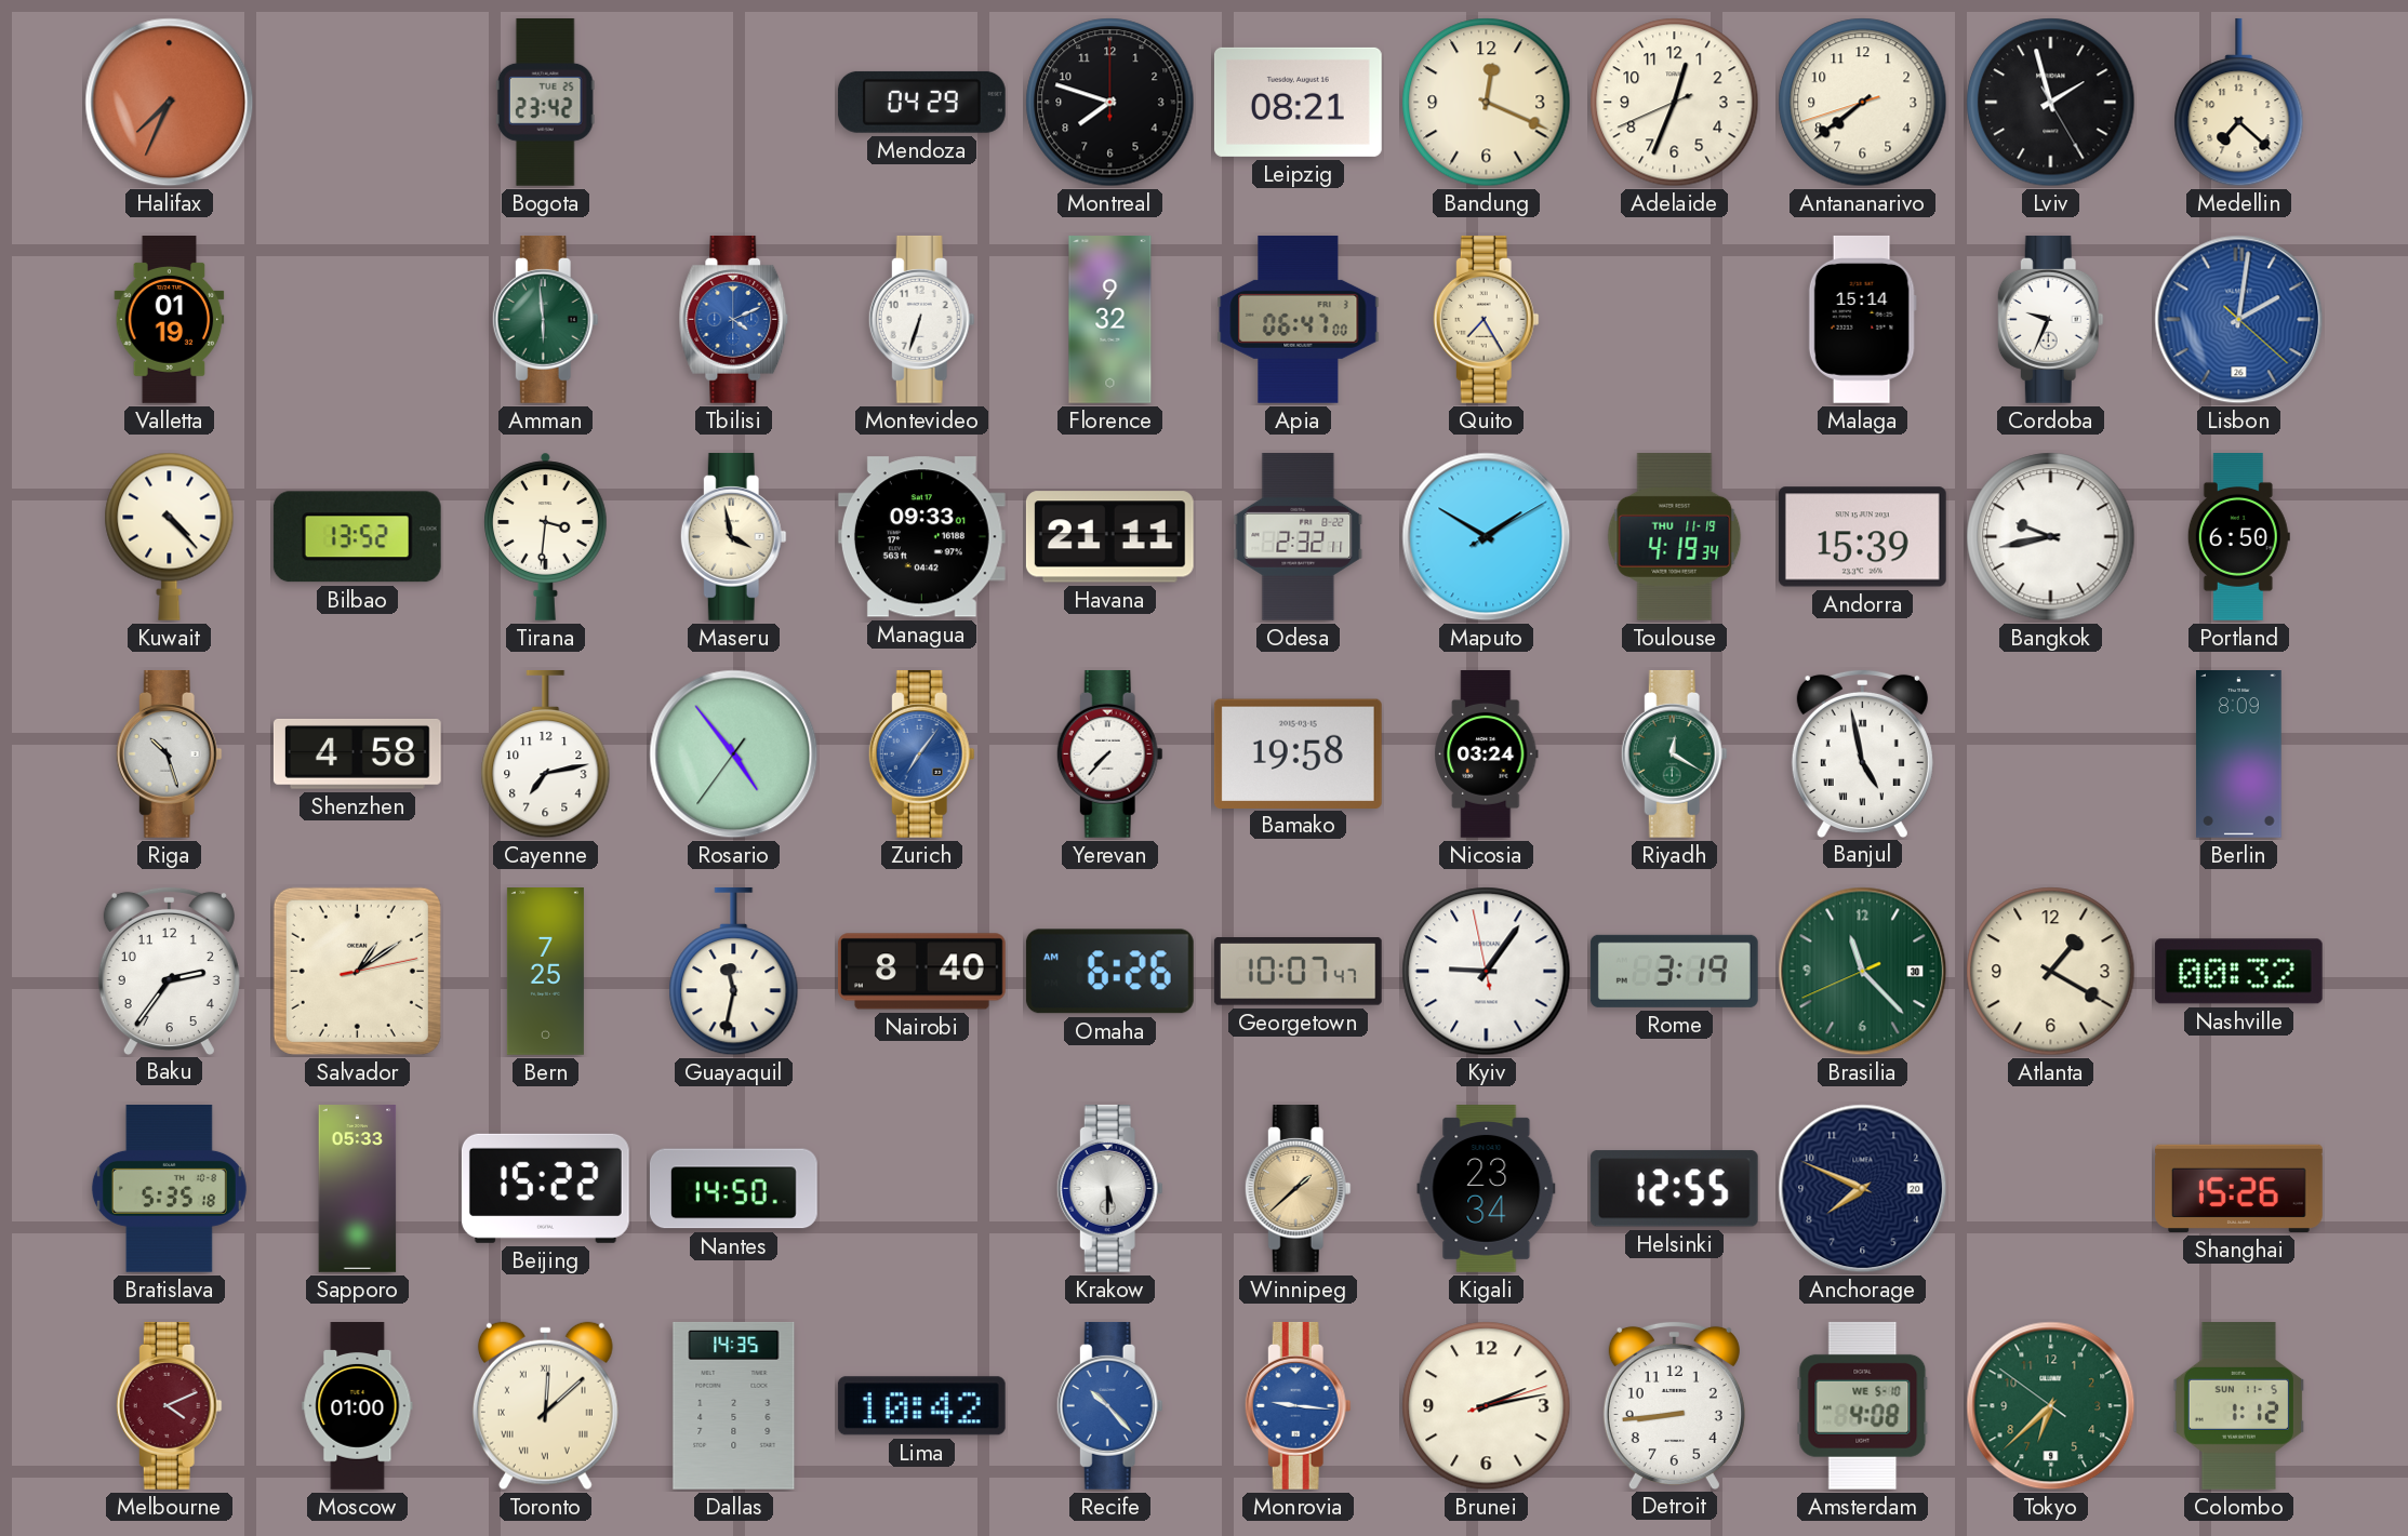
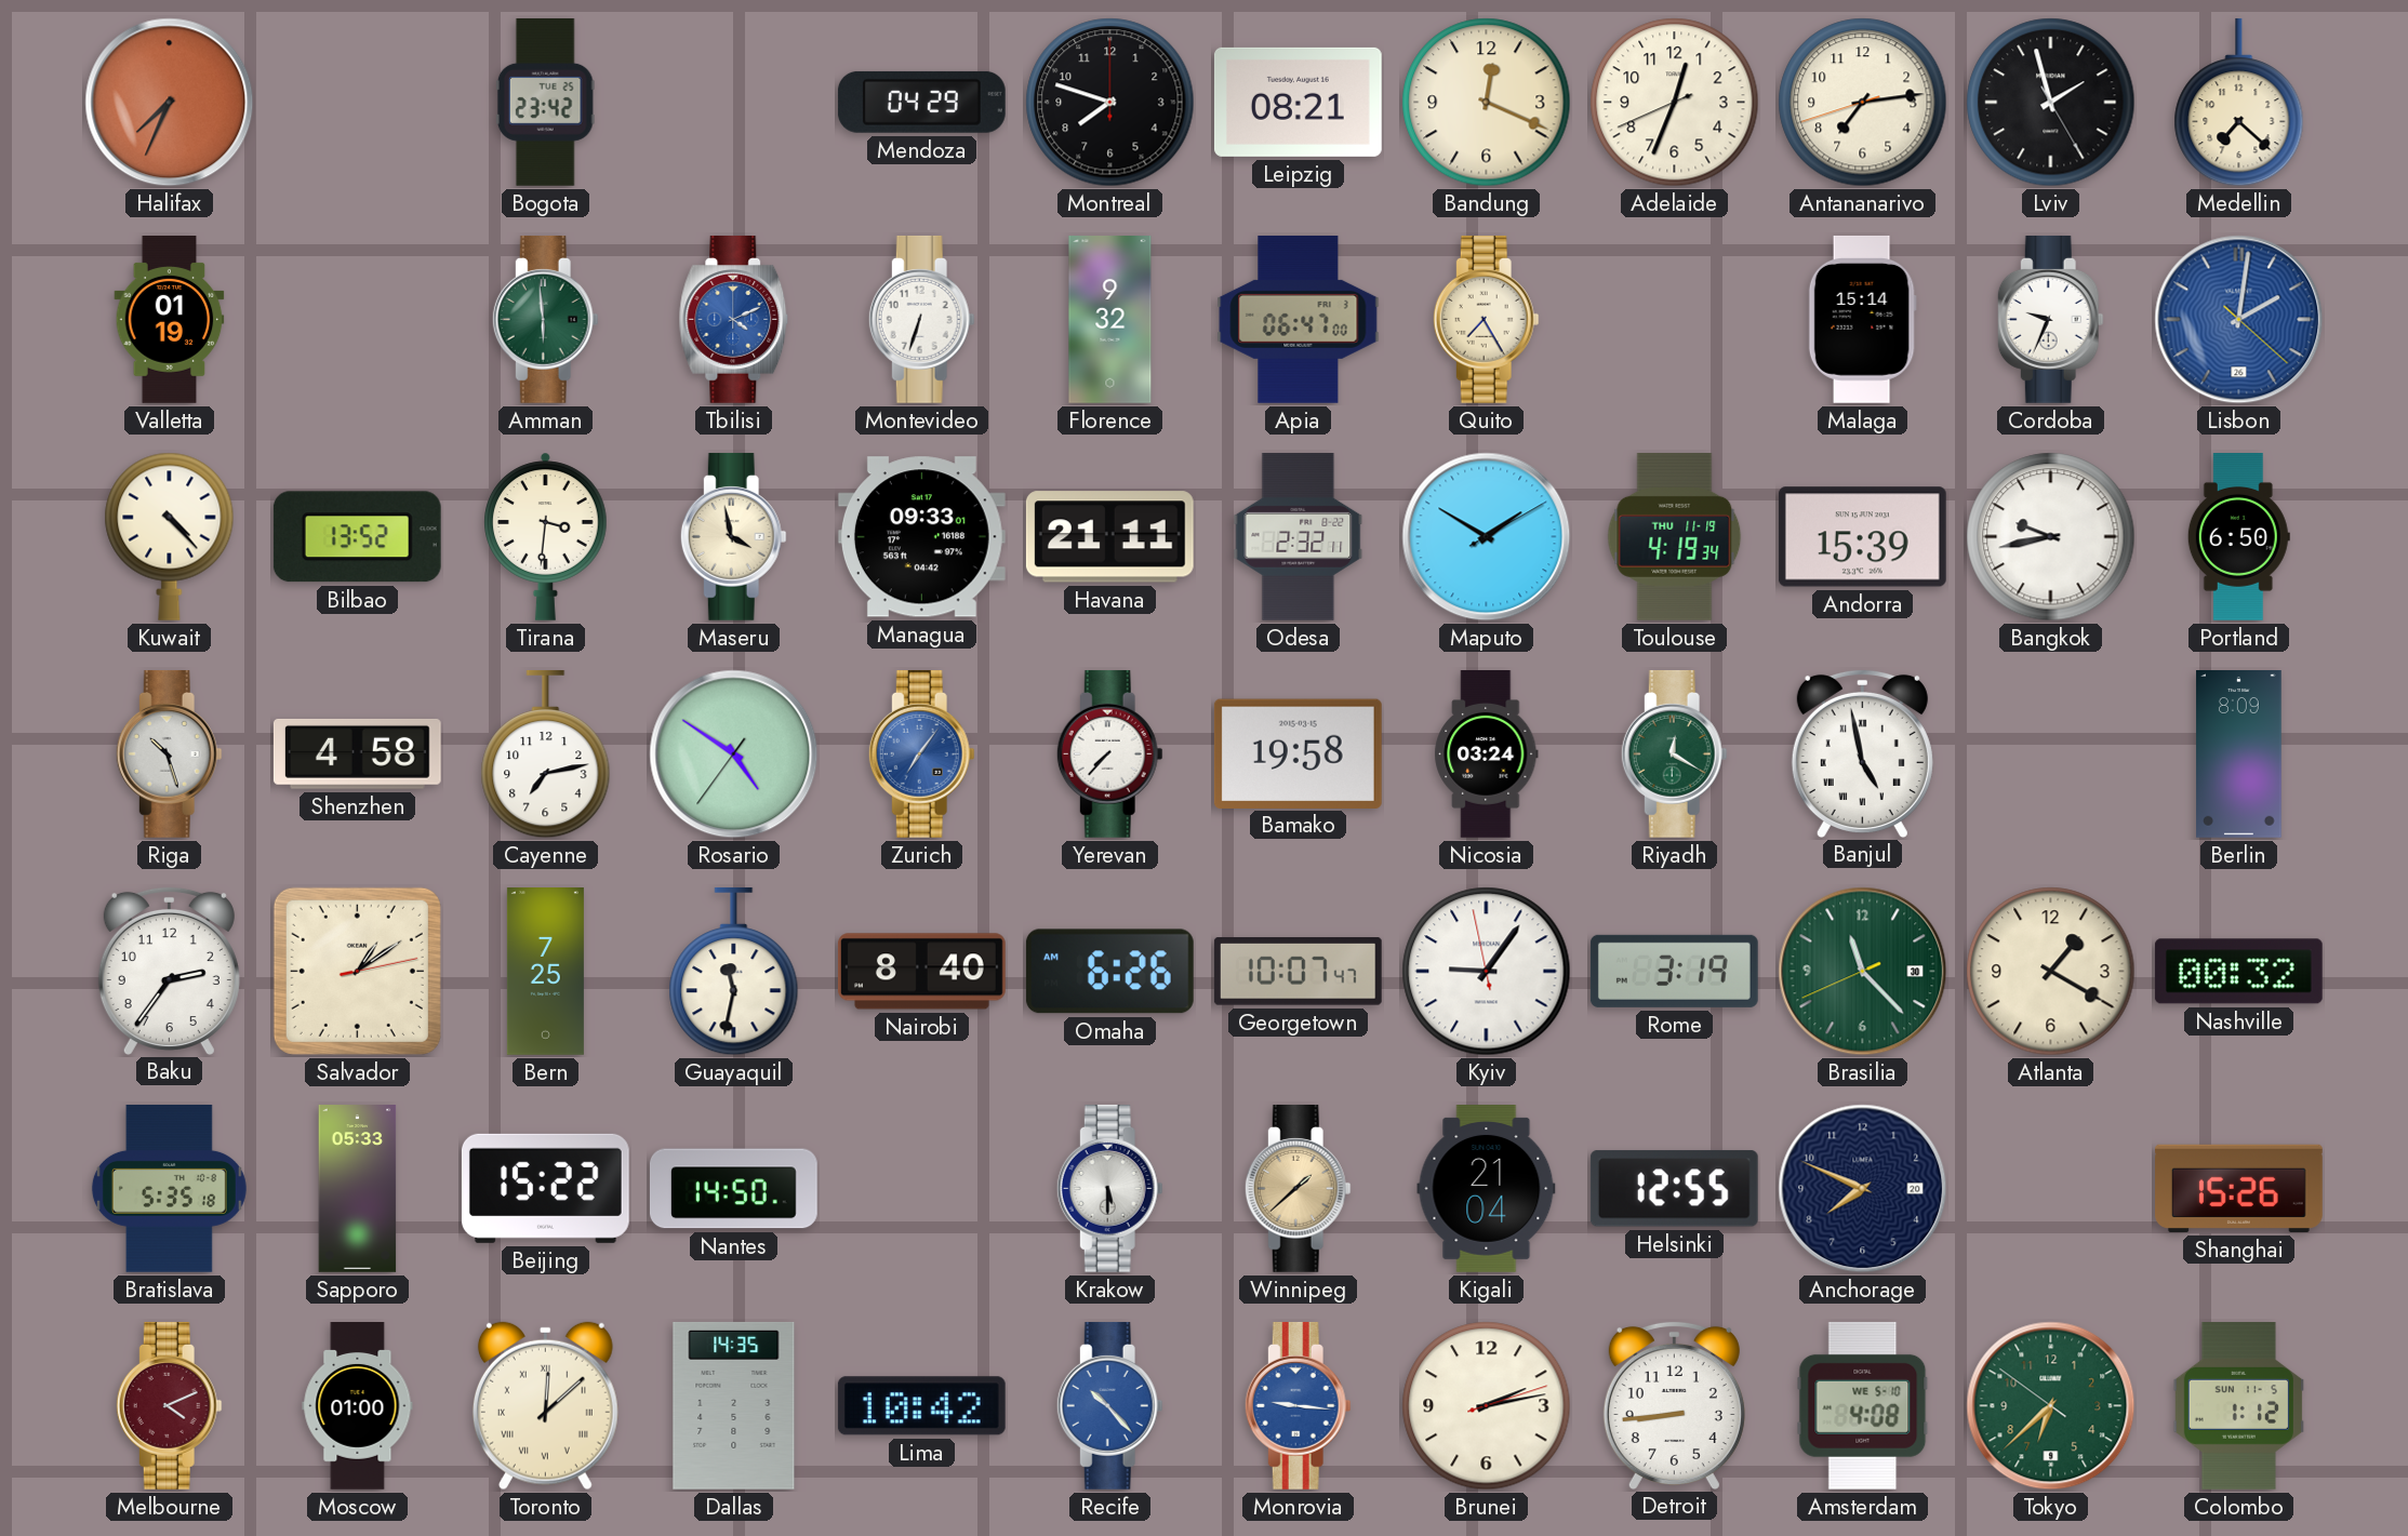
Antananarivo: 7:38 -> 7:13 (1863, 103)
Rosario: 4:53 -> 4:50 (734, 754)
Kigali: 23:34 -> 21:04 (1487, 1189)
